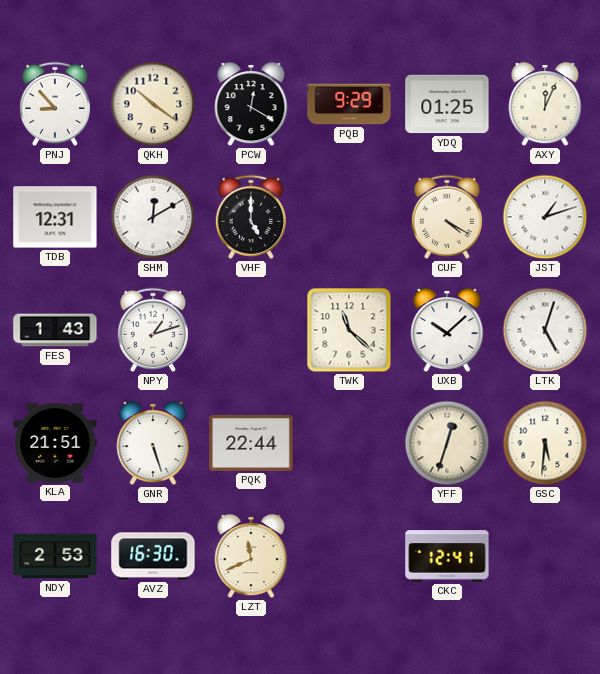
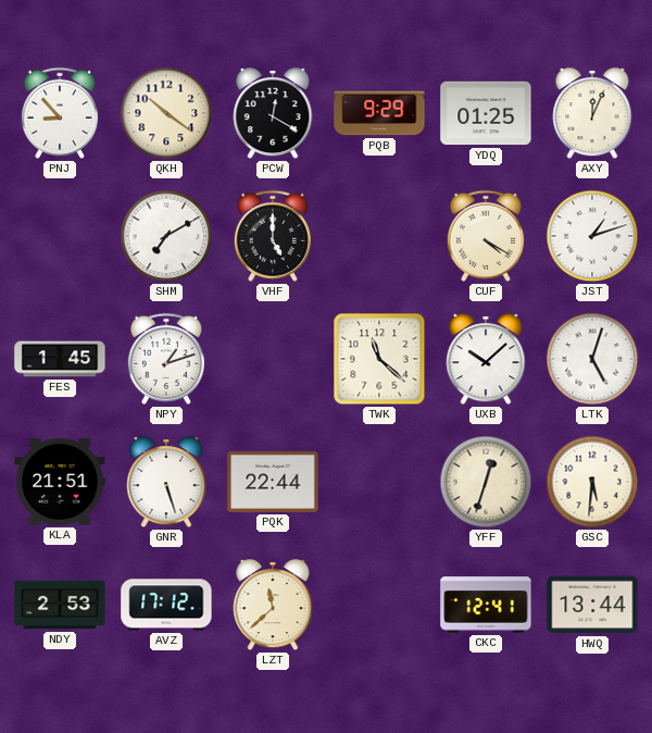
TDB: 12:31 -> none (55, 217)
SHM: 12:10 -> 7:10 (166, 236)
FES: 1:43 -> 1:45 (60, 359)
AVZ: 16:30 -> 17:12 (166, 605)
LZT: 11:41 -> 11:38 (273, 606)
HWQ: none -> 13:44 (592, 605)
